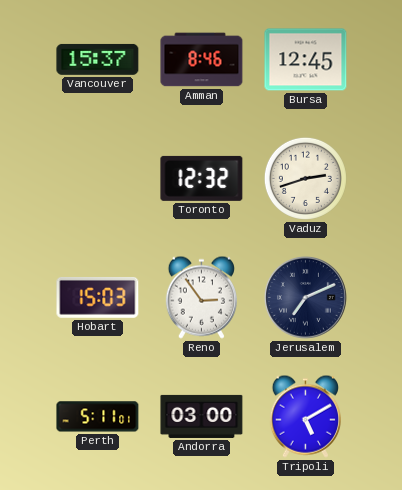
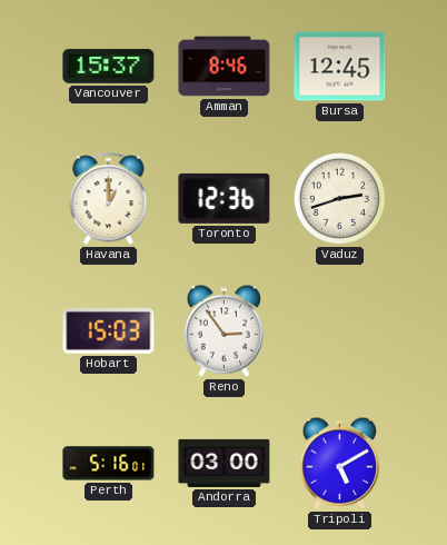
Havana: none -> 1:00 (109, 199)
Toronto: 12:32 -> 12:36 (225, 198)
Jerusalem: 7:11 -> none (305, 297)
Perth: 5:11 -> 5:16 (109, 464)
